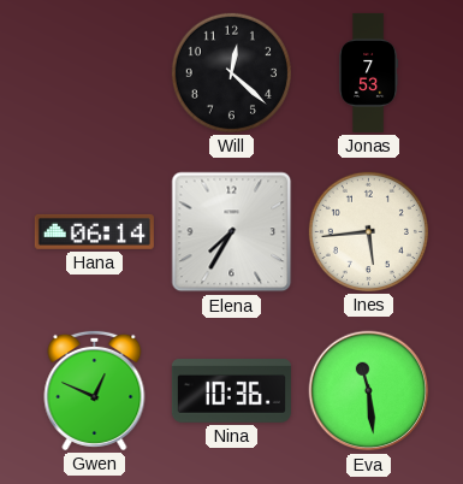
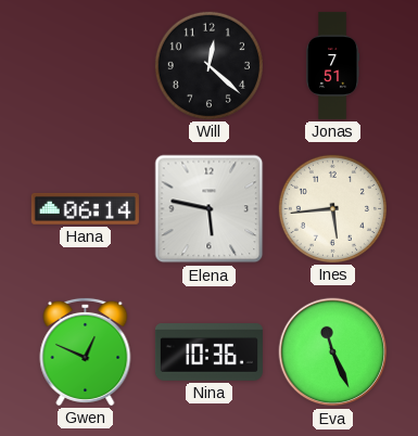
Jonas: 7:53 -> 7:51 (332, 65)
Elena: 7:35 -> 5:47 (210, 209)
Eva: 11:29 -> 11:26 (333, 352)
